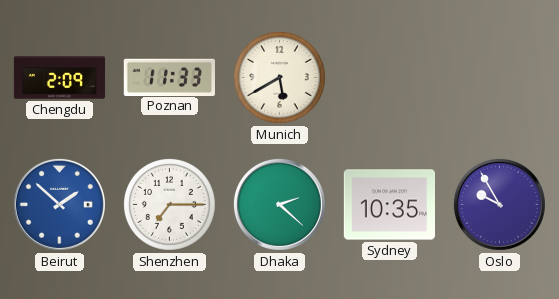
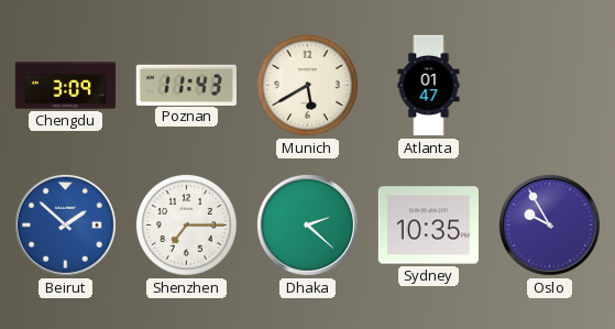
Chengdu: 2:09 -> 3:09 (66, 86)
Poznan: 11:33 -> 11:43 (186, 85)
Atlanta: none -> 01:47 (429, 86)
